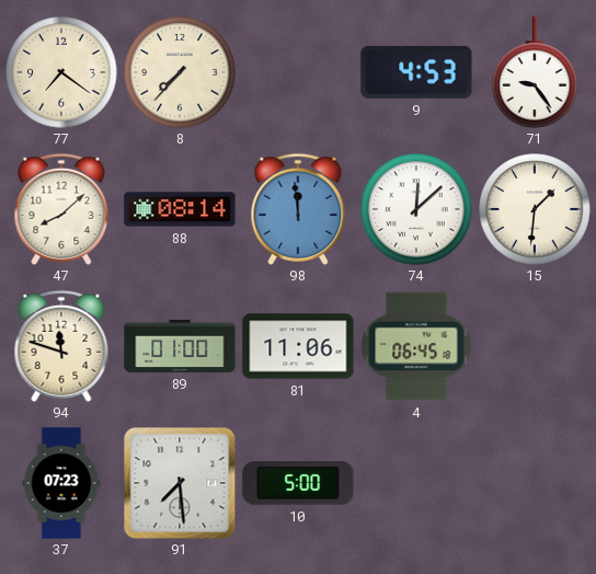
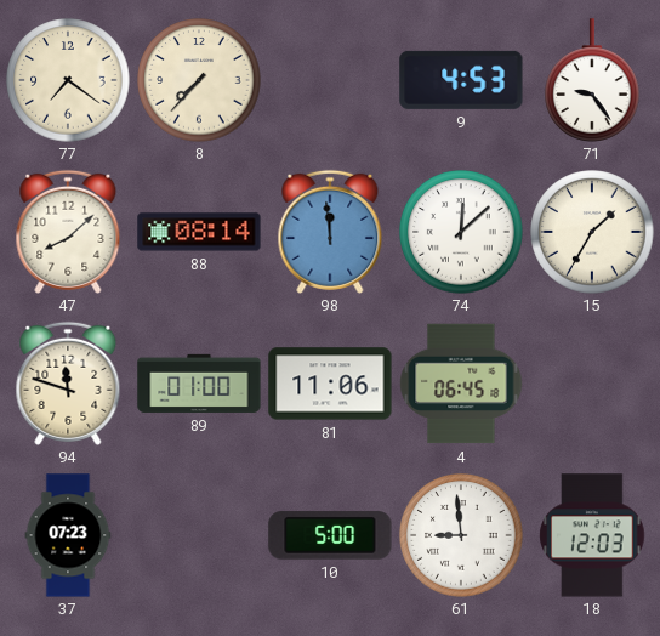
15: 1:31 -> 1:35 (592, 232)
91: 7:29 -> none (180, 483)
61: none -> 8:59 (461, 535)
18: none -> 12:03 (592, 535)
